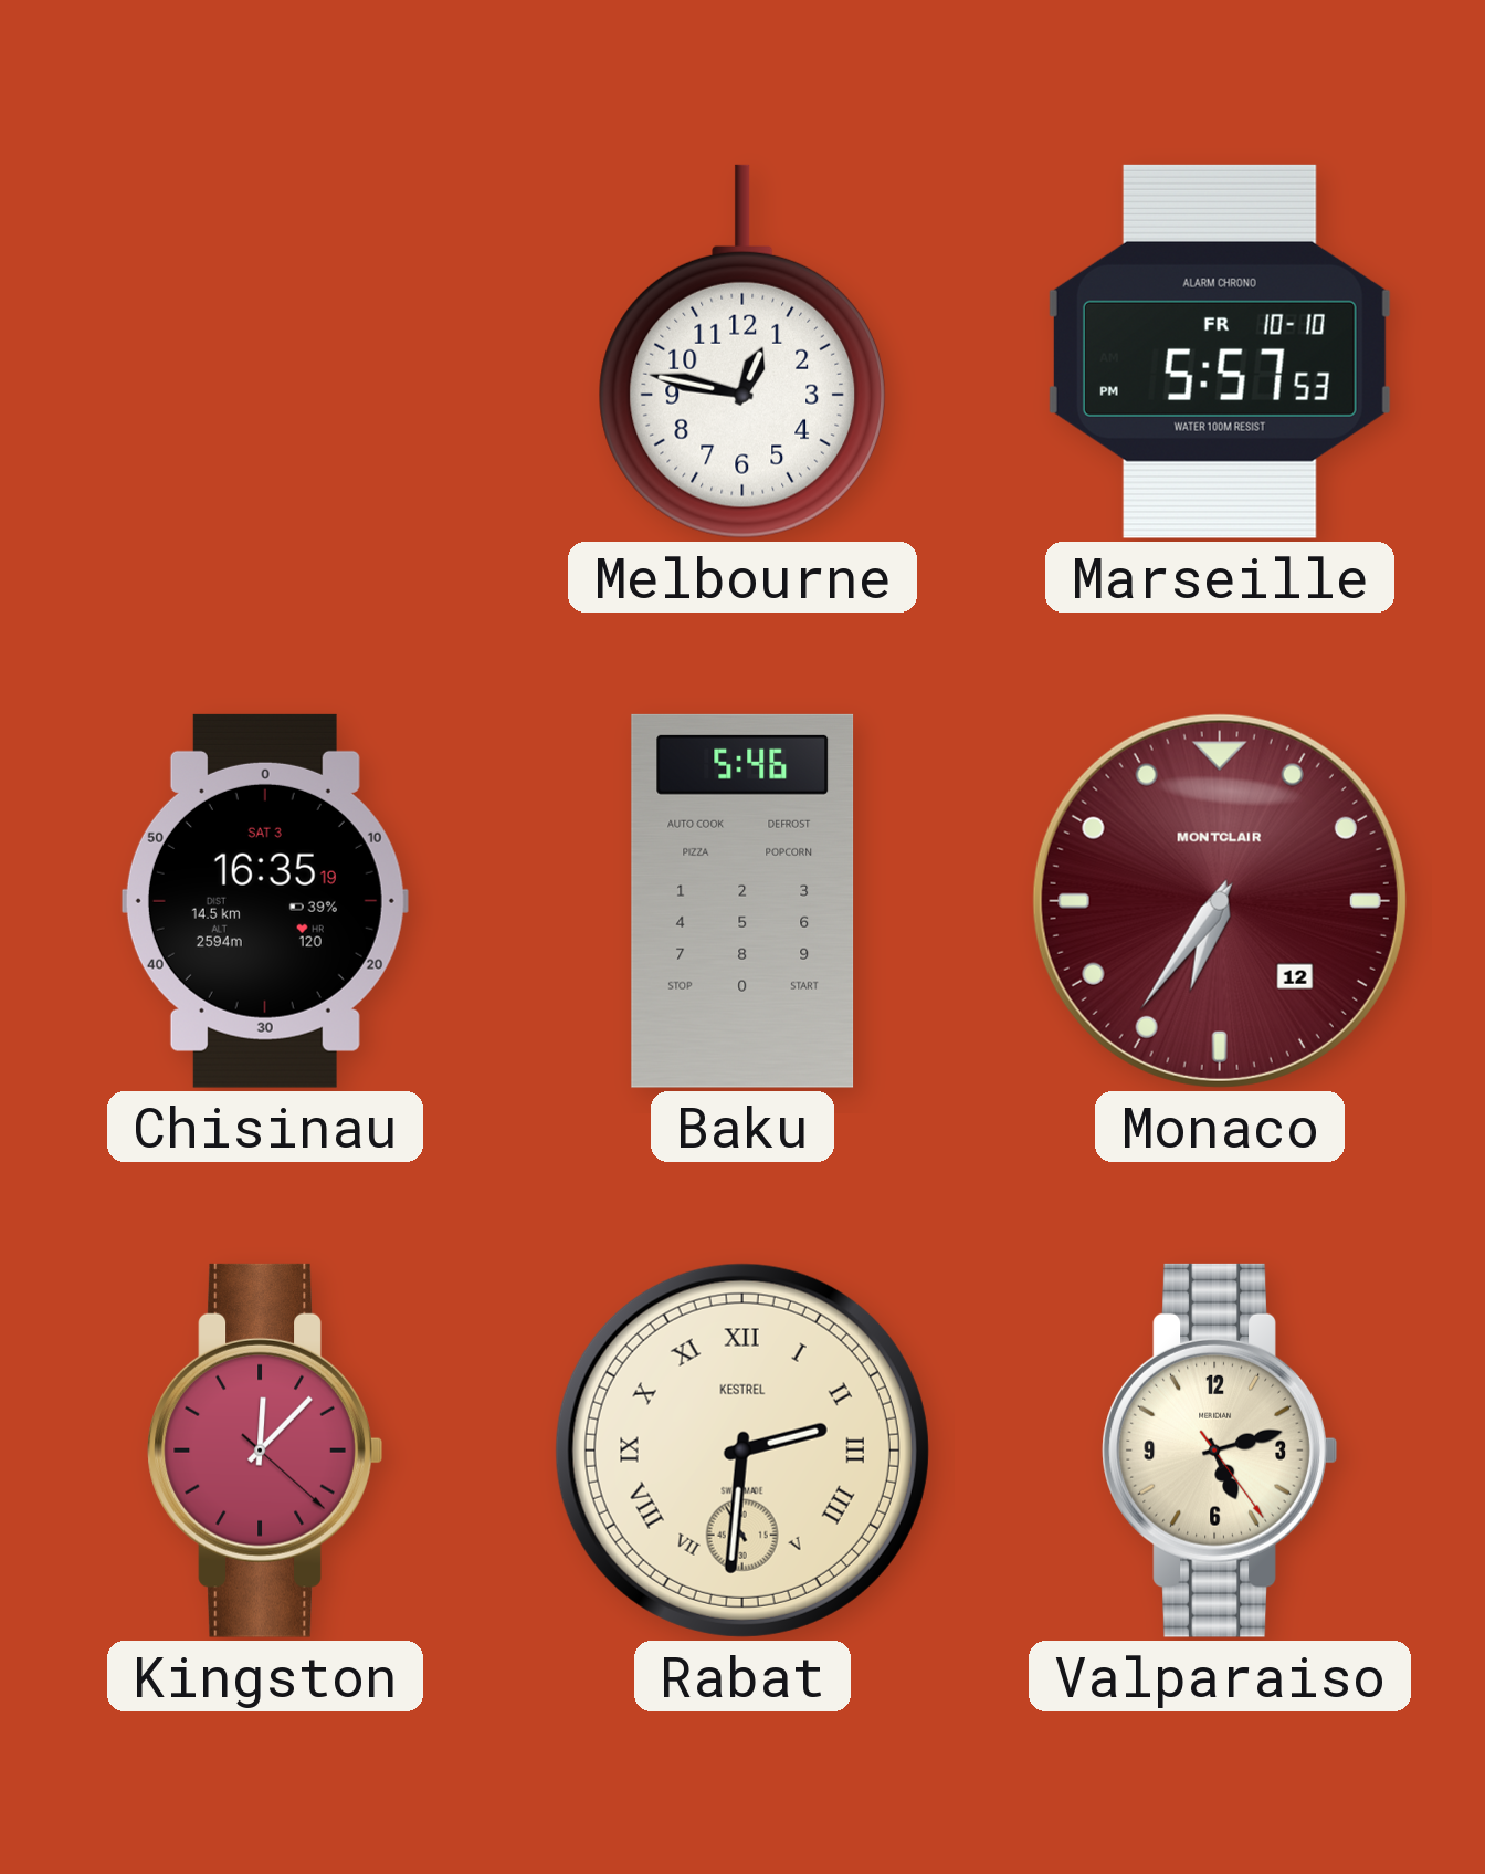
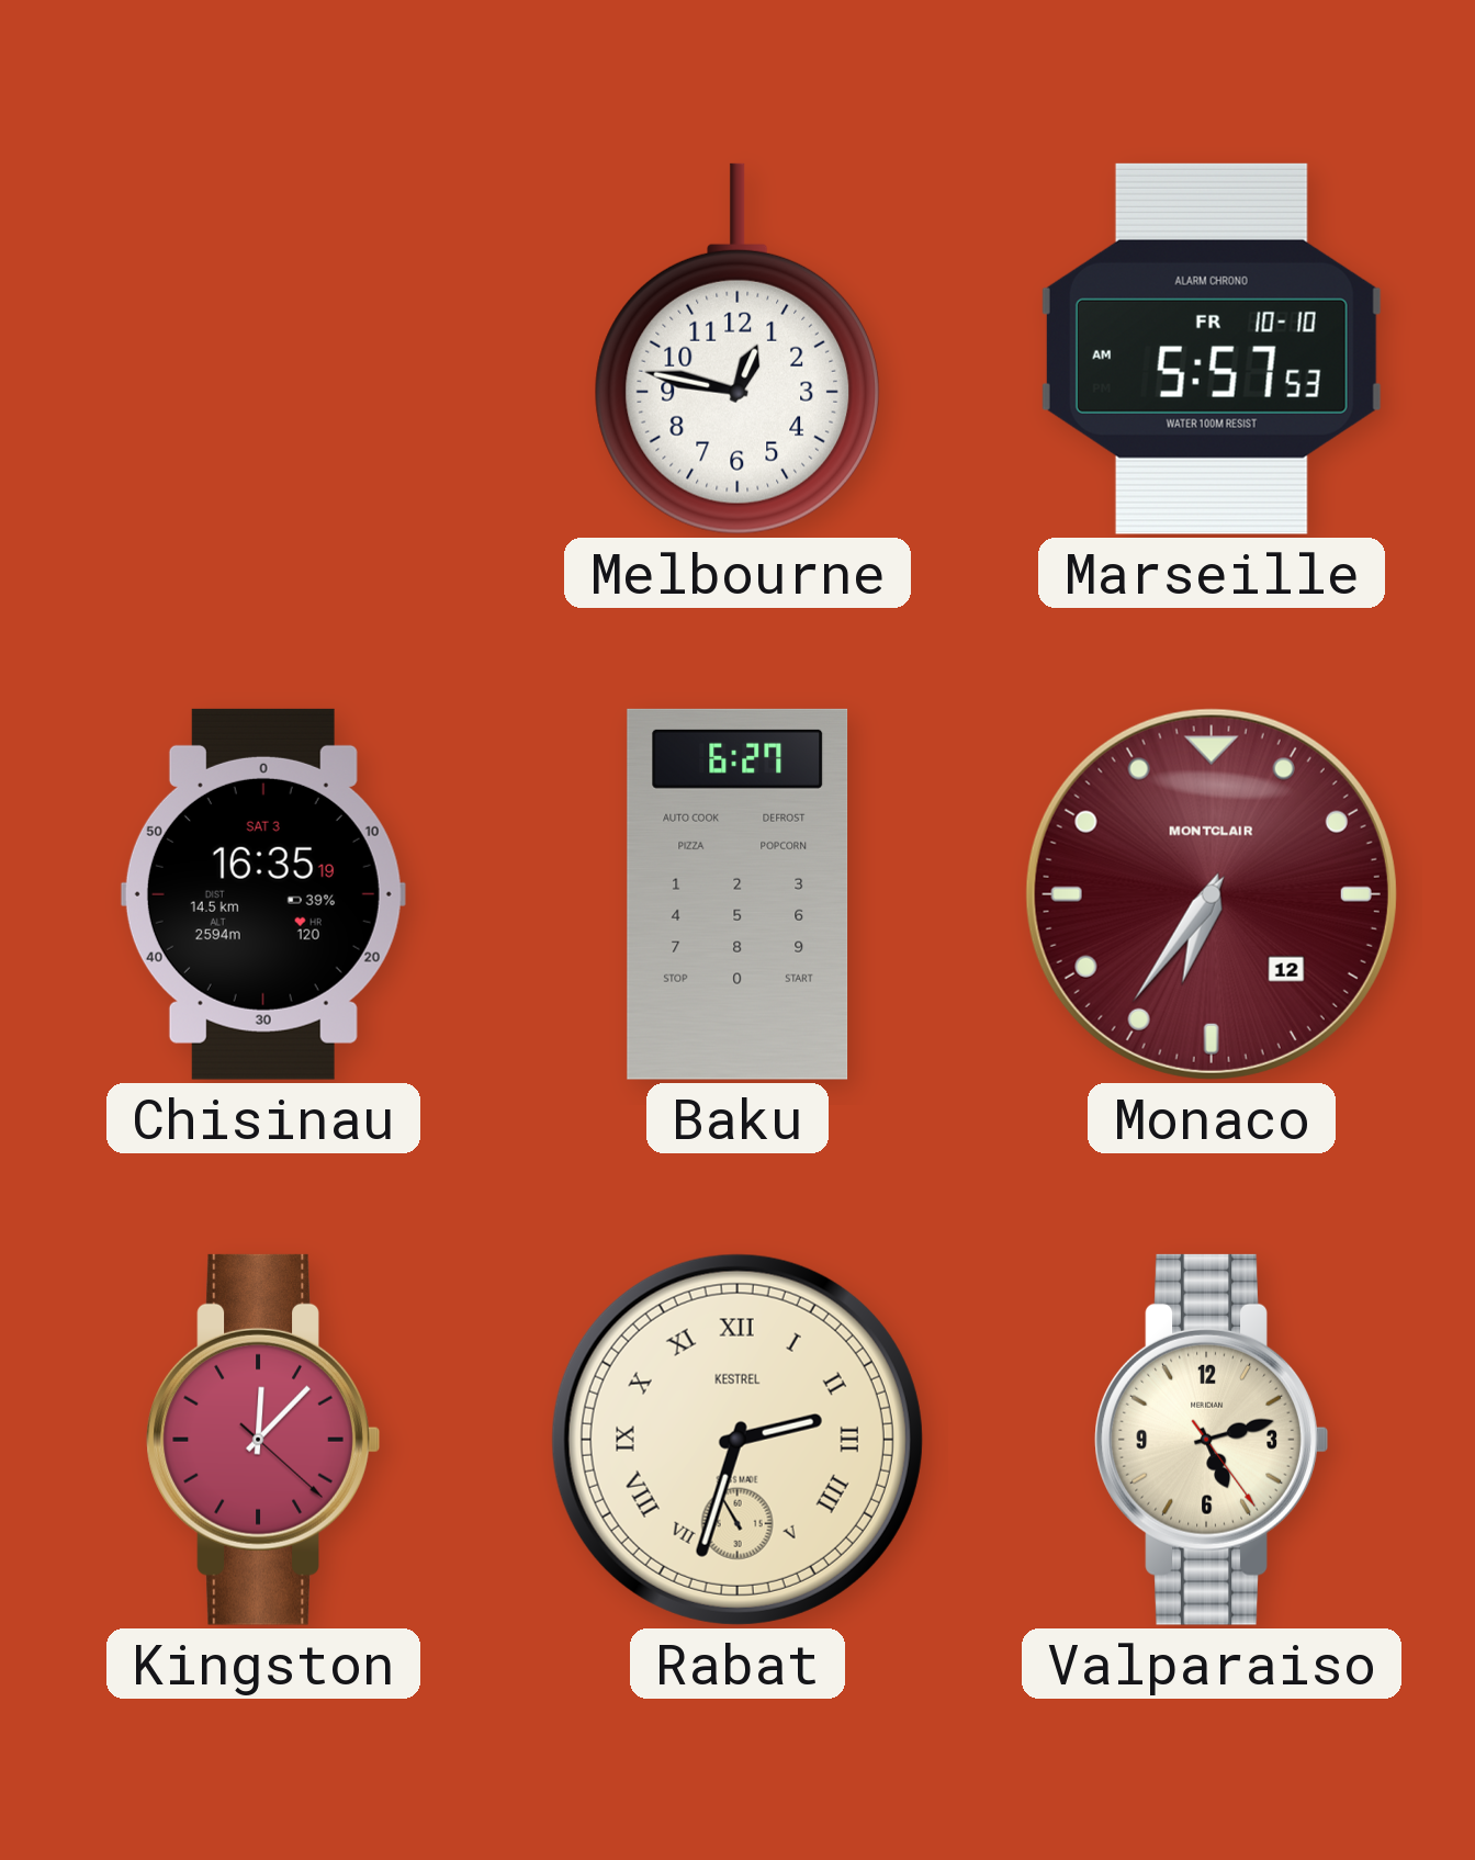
Marseille: 5:57:53 PM -> 5:57:53 AM (1212, 349)
Baku: 5:46 -> 6:27 (737, 894)
Rabat: 2:30 -> 2:32 (737, 1440)
